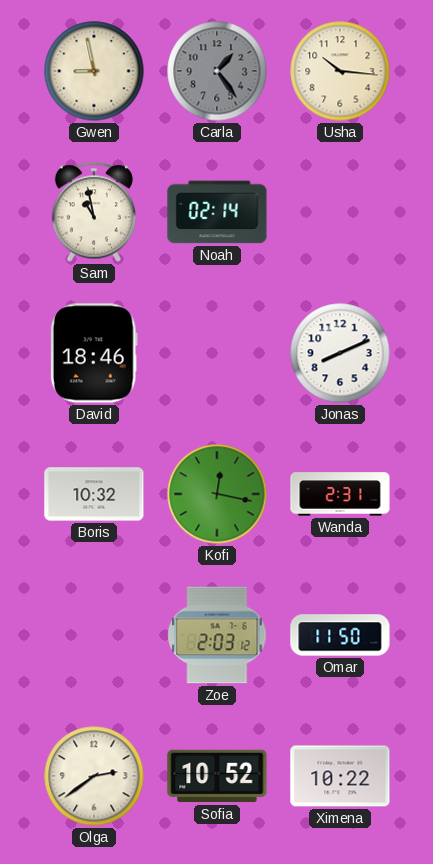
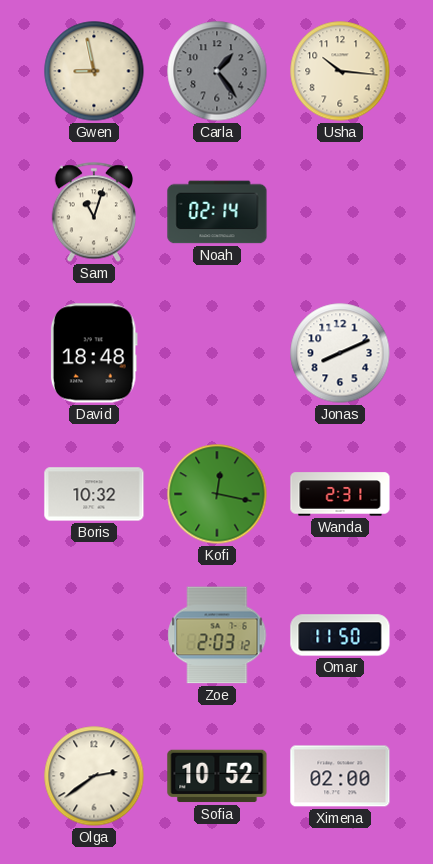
Sam: 10:58 -> 11:03 (93, 212)
David: 18:46 -> 18:48 (94, 353)
Ximena: 10:22 -> 02:00 (340, 776)
